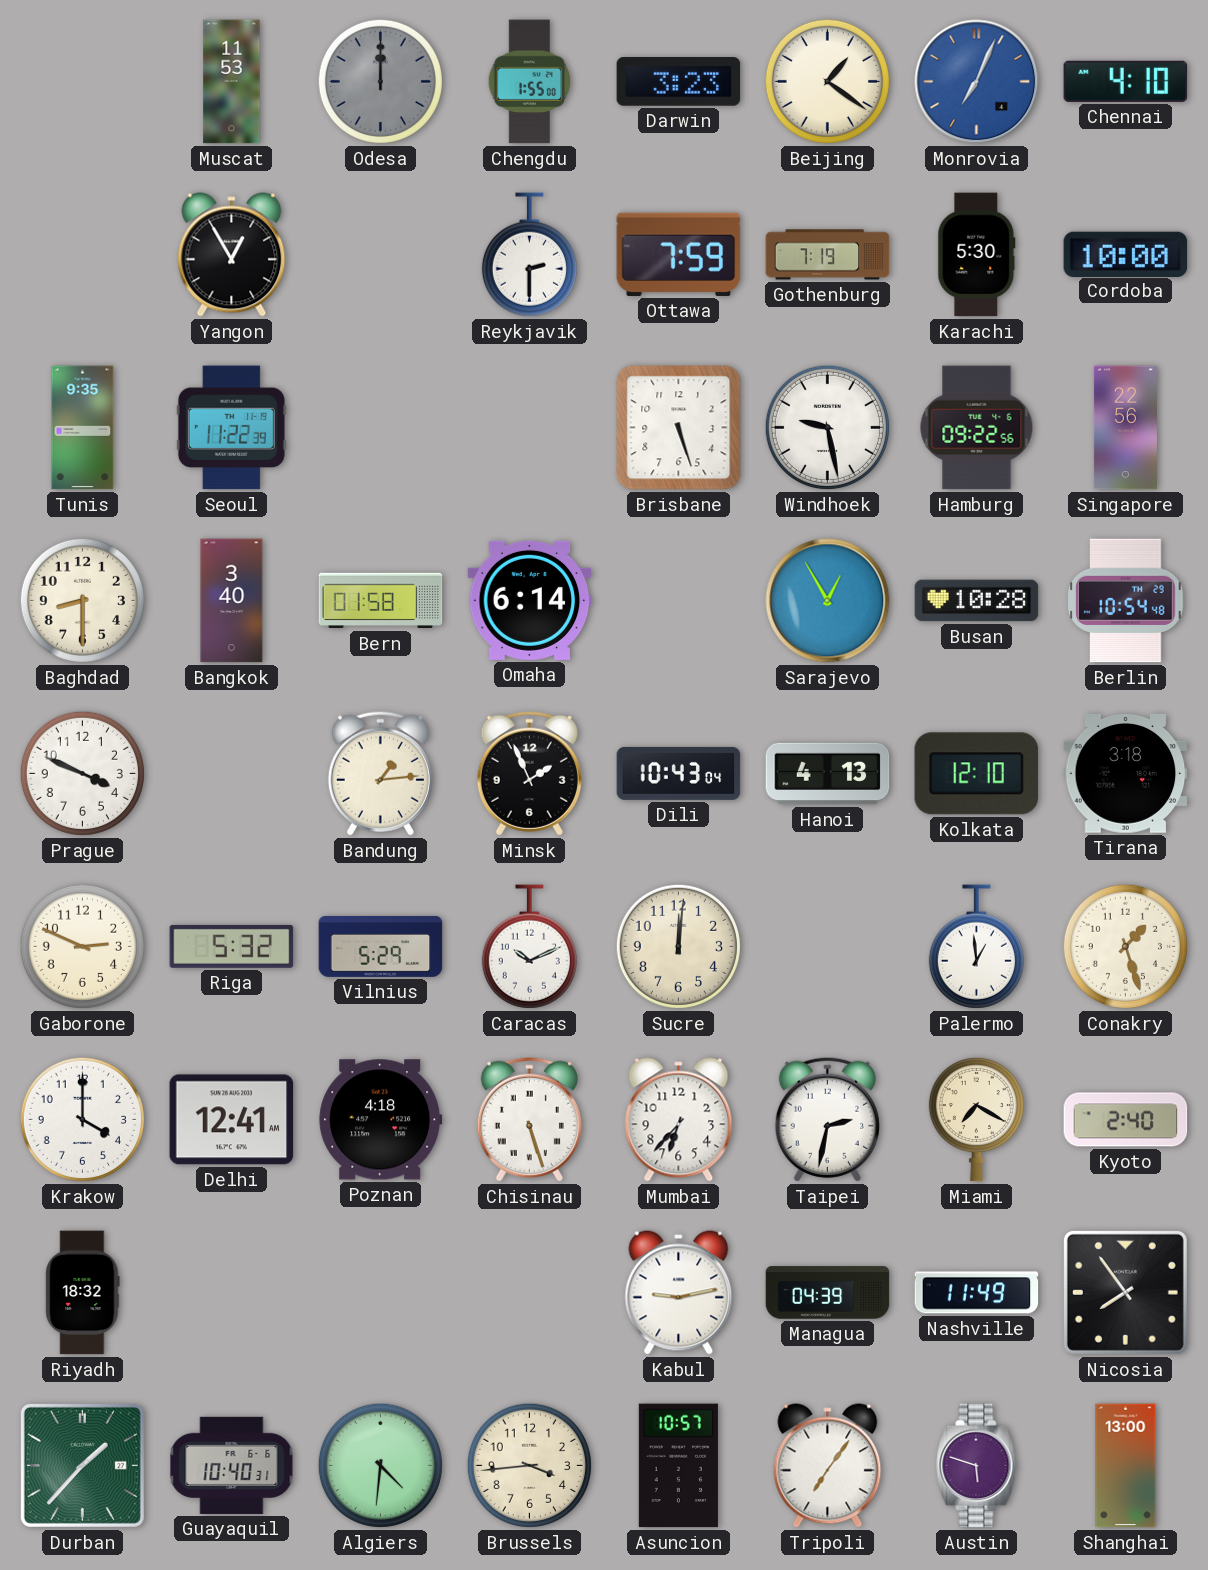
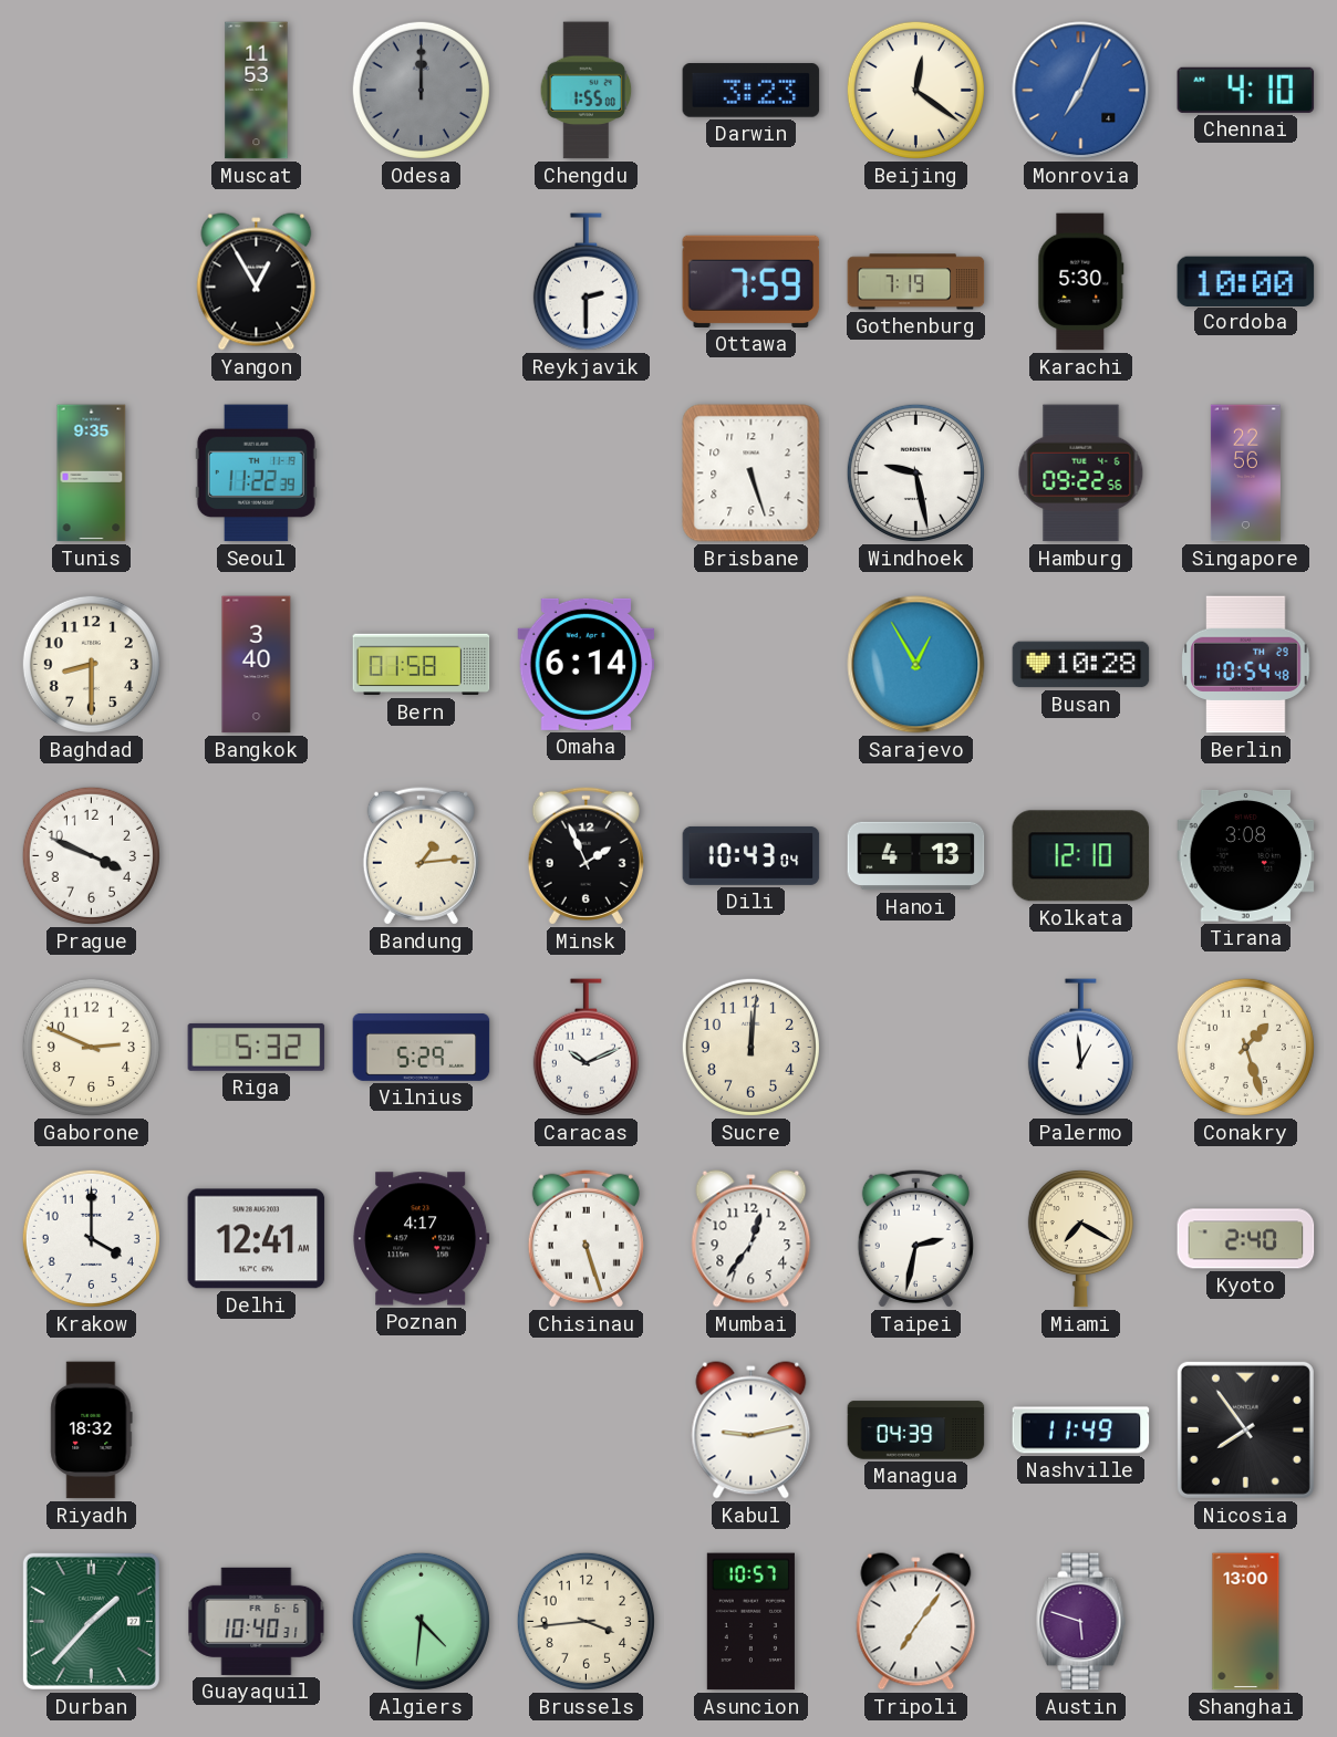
Beijing: 1:21 -> 12:21 (915, 90)
Tirana: 3:18 -> 3:08 (1246, 855)
Poznan: 4:18 -> 4:17 (422, 1239)
Mumbai: 6:37 -> 12:36 (752, 1239)
